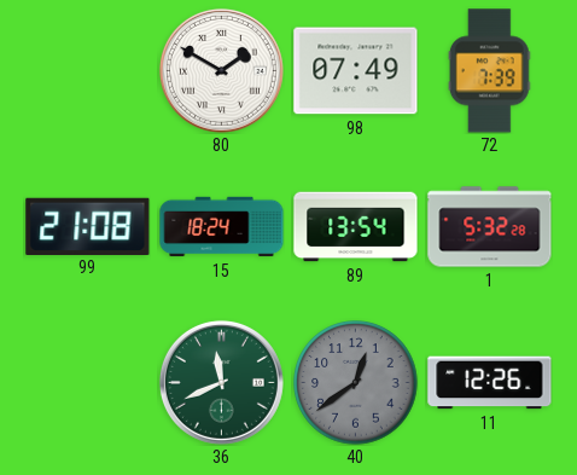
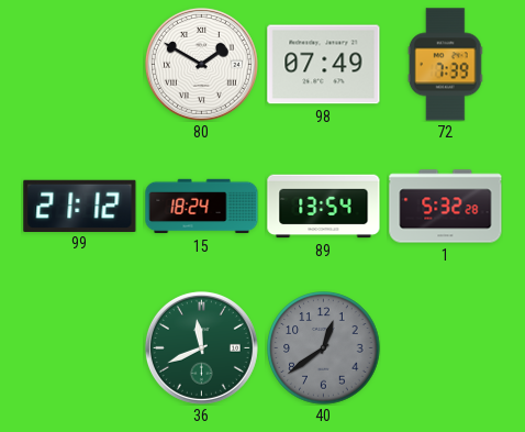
99: 21:08 -> 21:12 (80, 206)
11: 12:26 -> none (490, 383)
